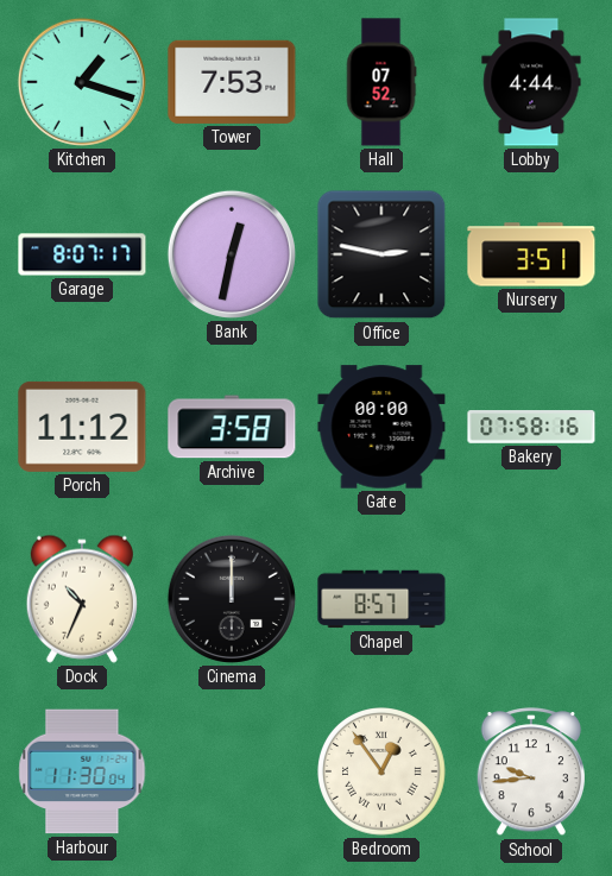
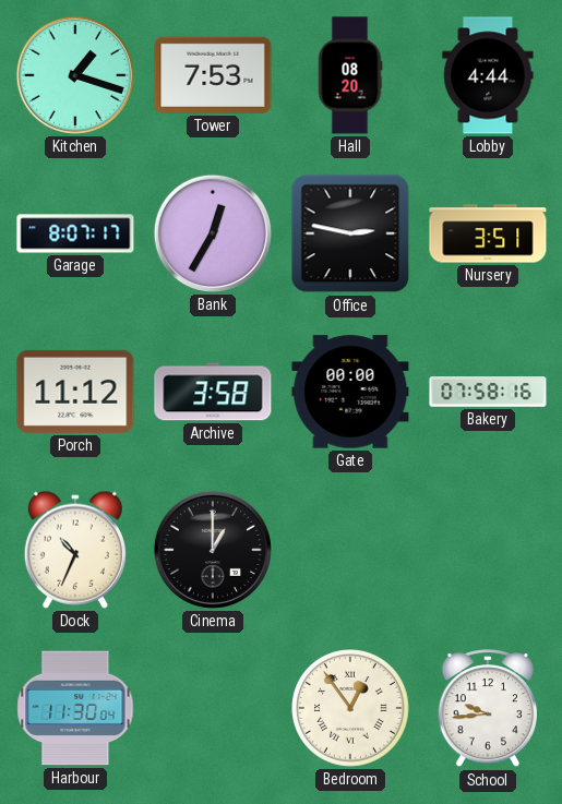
Hall: 07:52 -> 08:20 (350, 75)
Bank: 12:32 -> 12:35 (213, 233)
Cinema: 12:00 -> 1:00 (213, 550)
Chapel: 8:57 -> none (381, 599)
